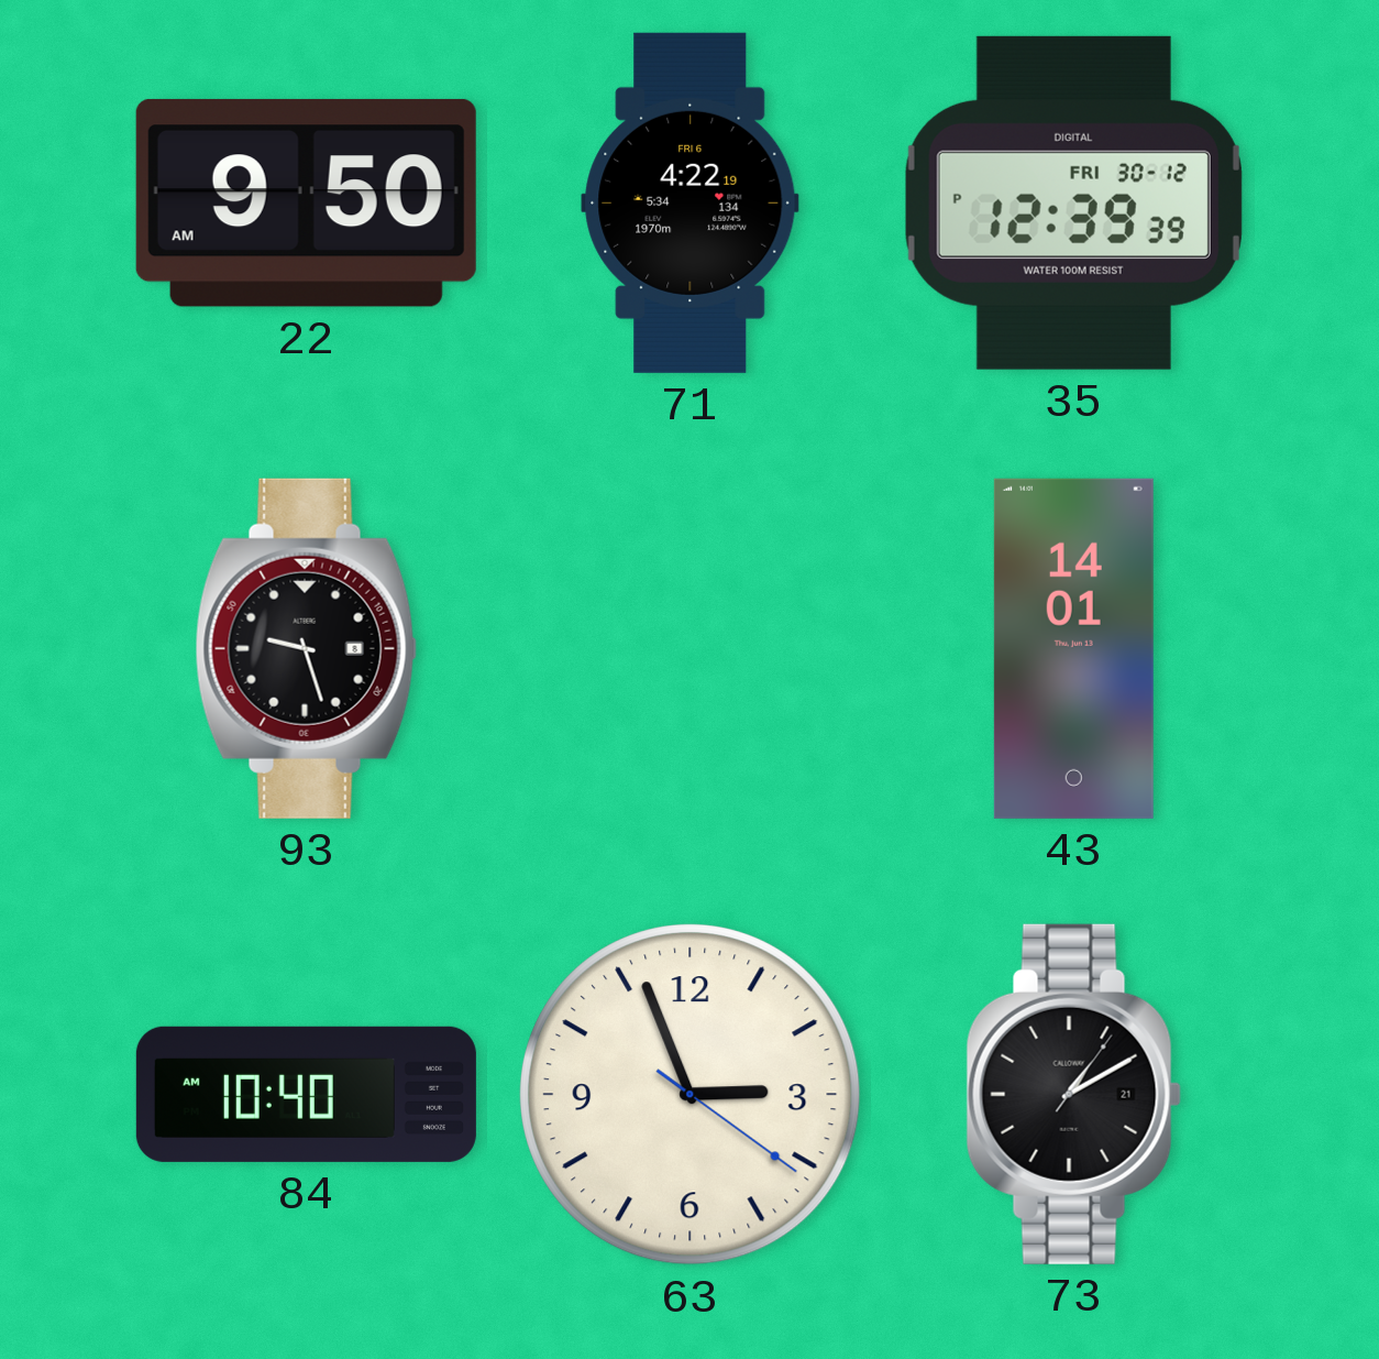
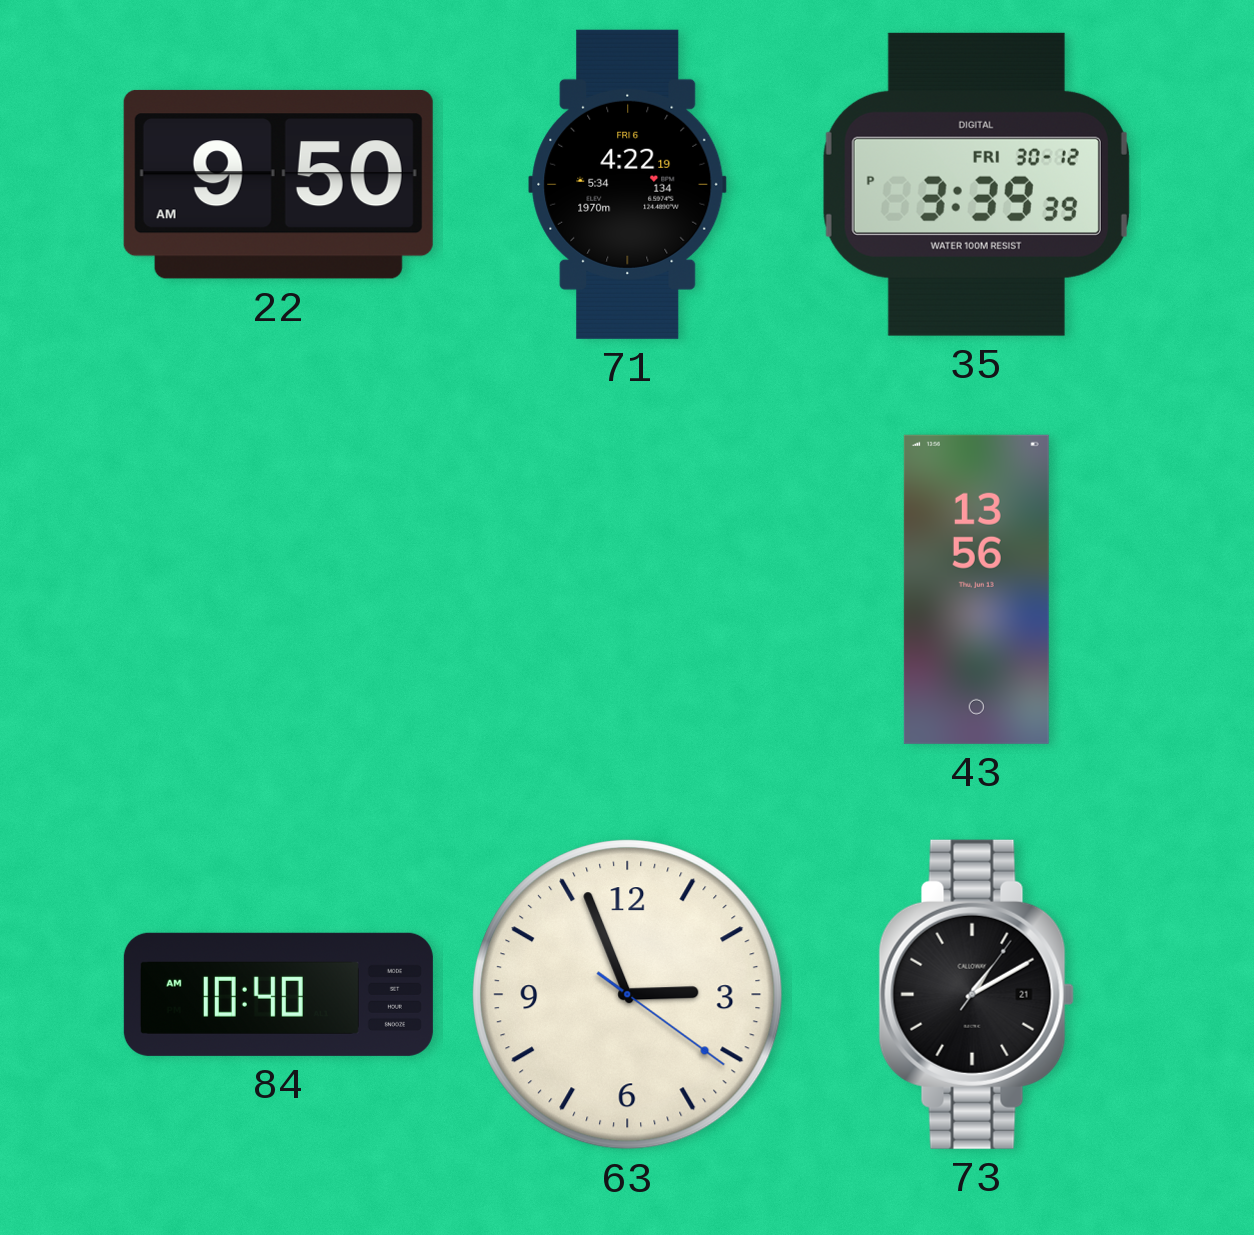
35: 12:39 -> 3:39 (976, 184)
93: 9:27 -> none (306, 648)
43: 14:01 -> 13:56 (976, 589)
